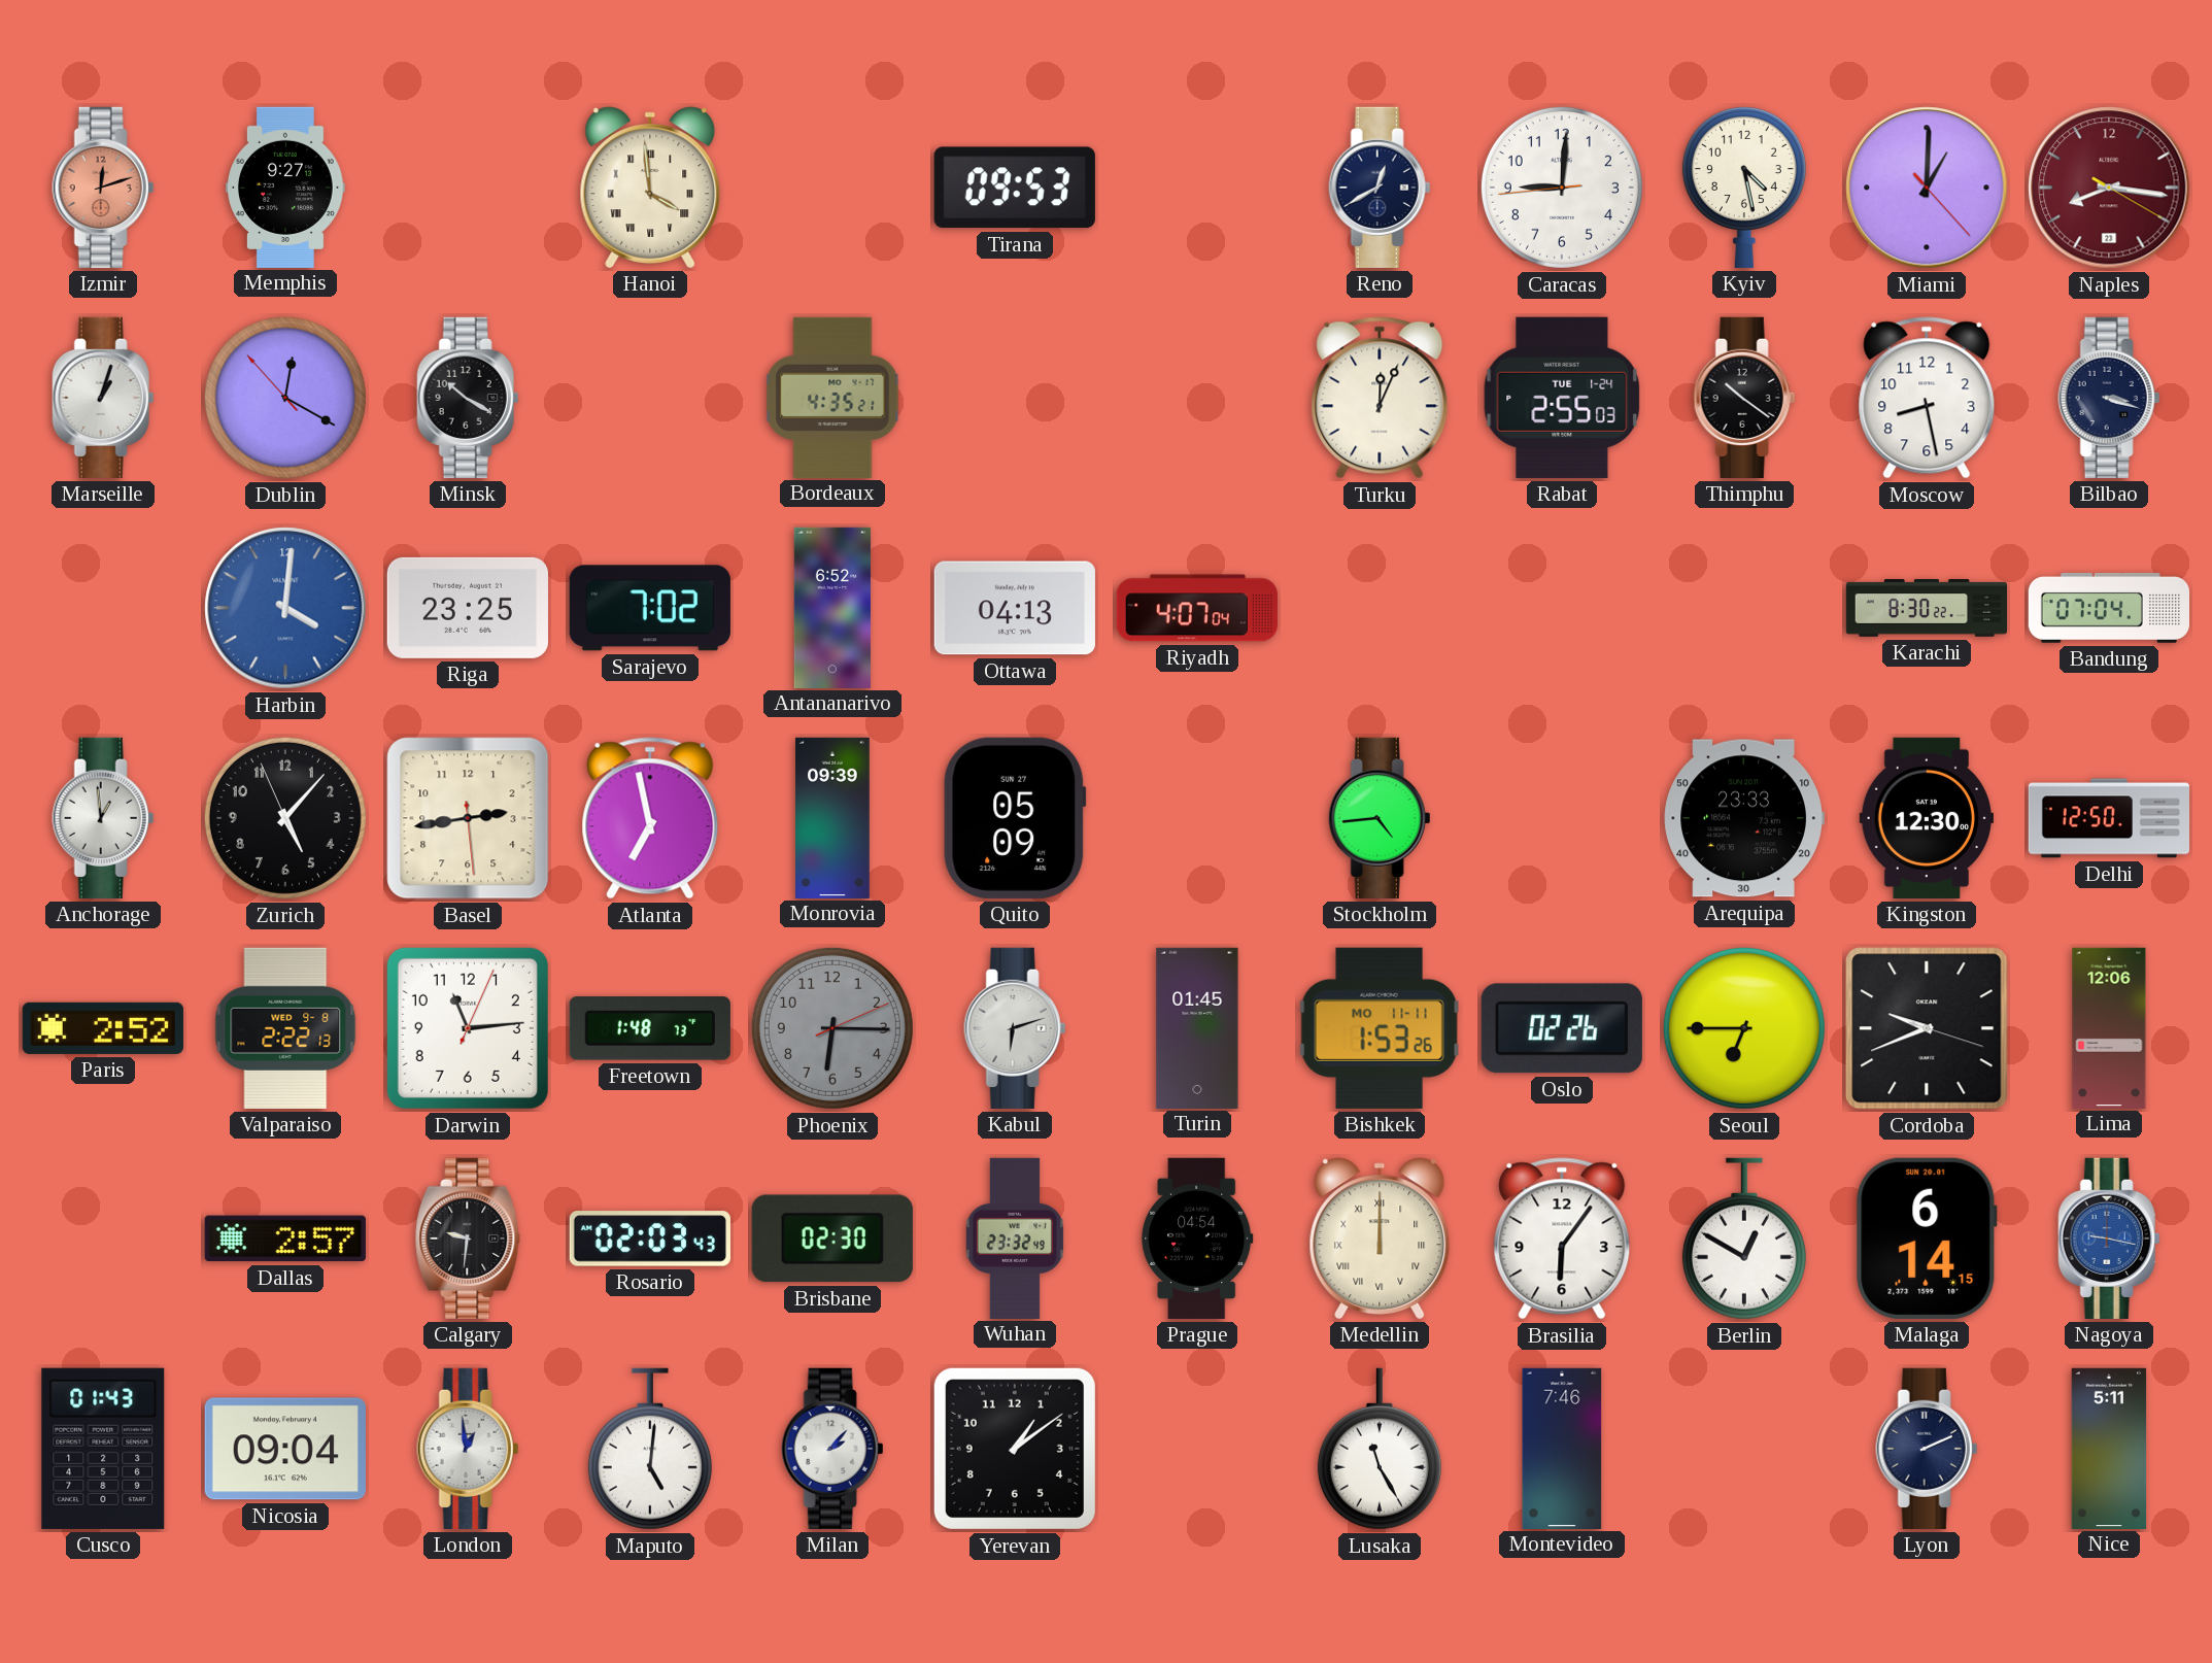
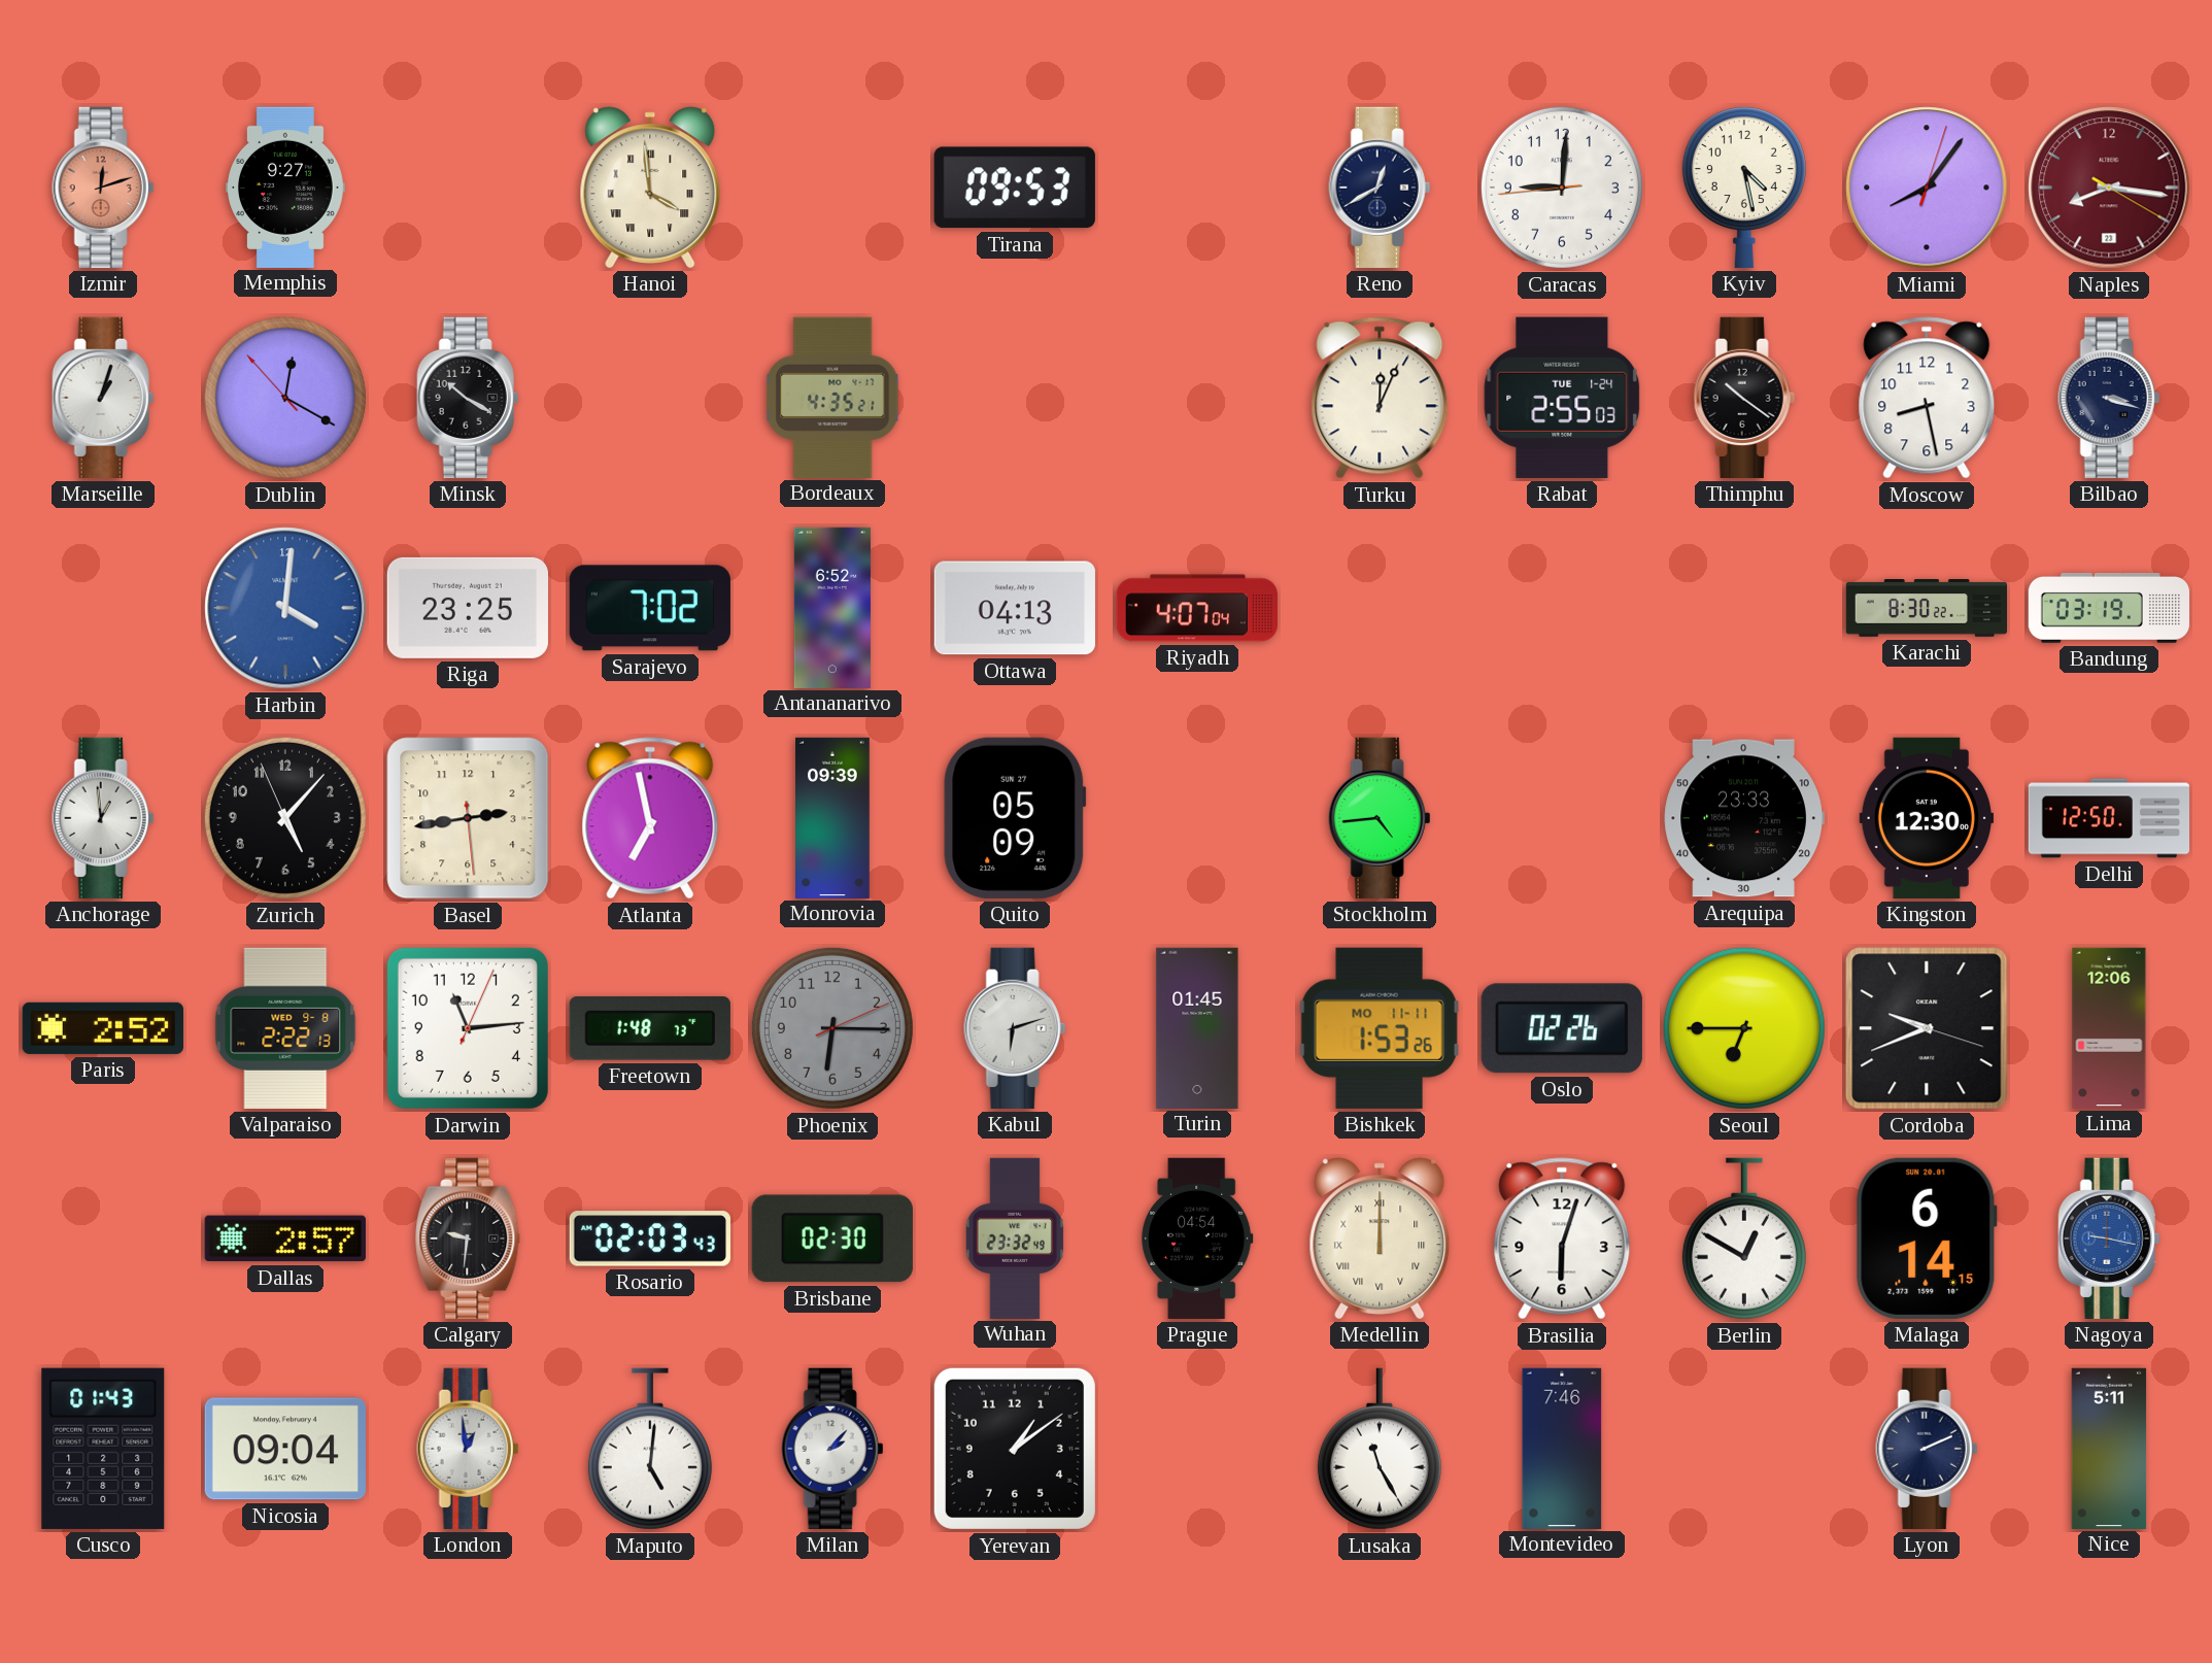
Miami: 1:00 -> 8:06 (1927, 188)
Bandung: 07:04 -> 03:19 (2108, 609)
Brasilia: 6:06 -> 6:03 (1562, 1238)
